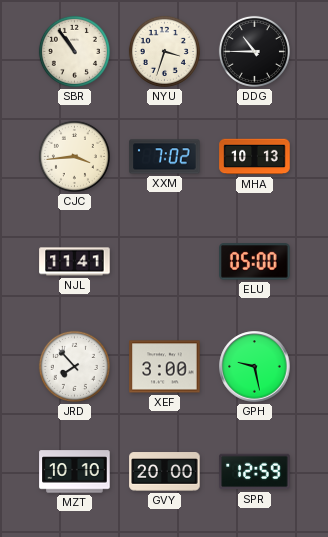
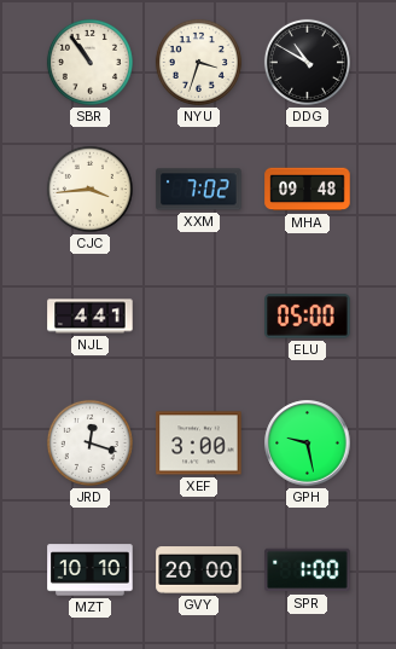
DDG: 10:45 -> 10:50 (307, 62)
MHA: 10:13 -> 09:48 (308, 190)
NJL: 11:41 -> 4:41 (91, 317)
JRD: 7:53 -> 12:18 (89, 442)
SPR: 12:59 -> 1:00 (308, 570)
